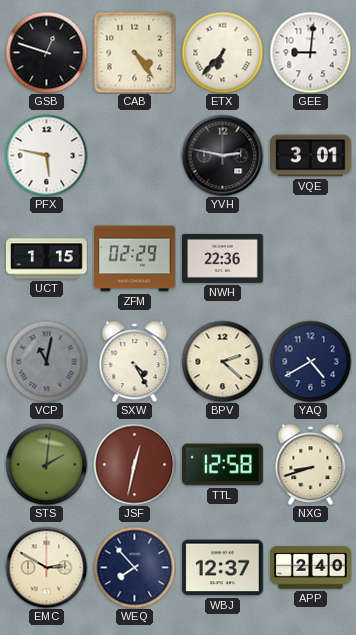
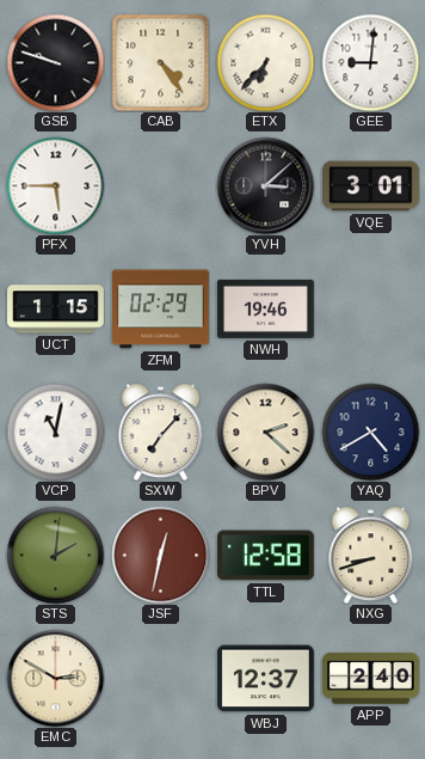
GSB: 12:48 -> 9:48 (55, 62)
PFX: 5:47 -> 5:45 (55, 185)
YVH: 2:47 -> 3:08 (265, 185)
NWH: 22:36 -> 19:46 (266, 308)
VCP dial: grey -> white (55, 431)
SXW: 4:25 -> 7:07 (161, 431)
WEQ: 7:53 -> none (134, 567)
